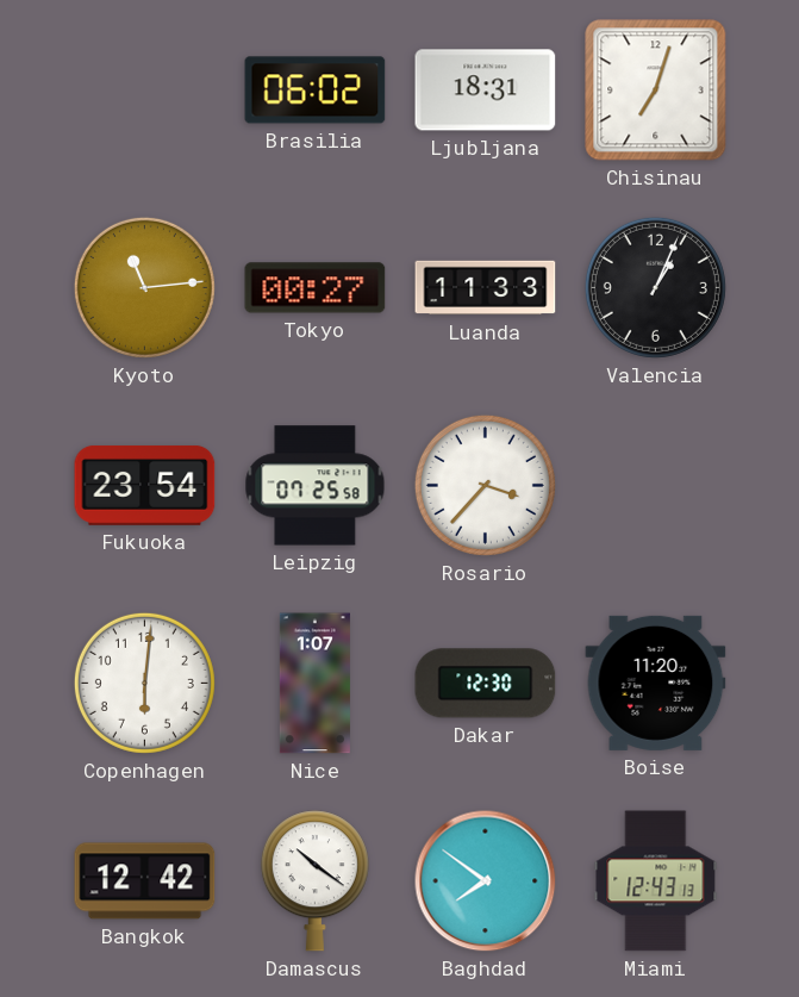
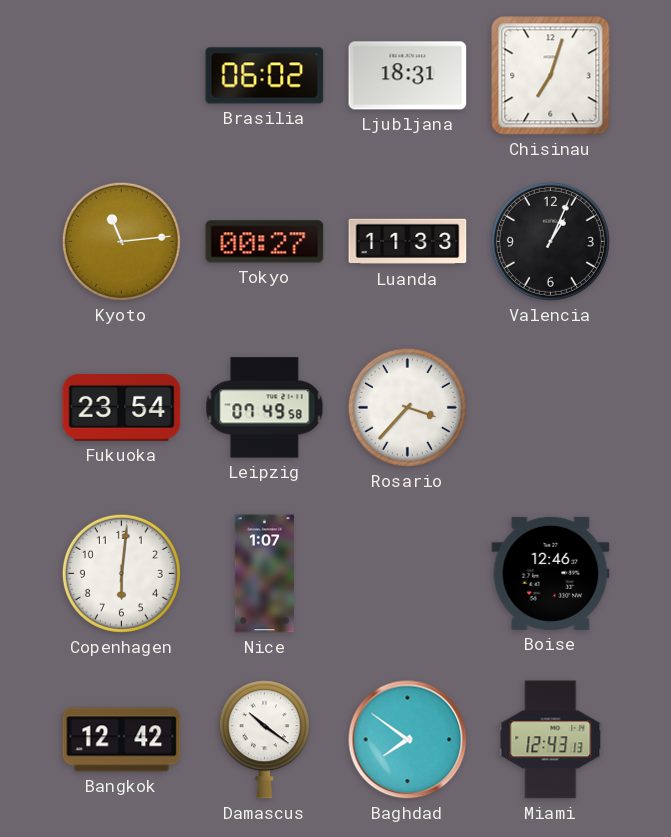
Leipzig: 07:25 -> 07:49 (265, 408)
Dakar: 12:30 -> none (486, 684)
Boise: 11:20 -> 12:46 (551, 573)
